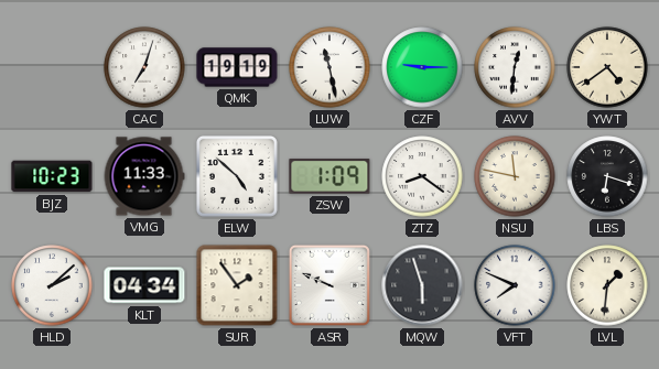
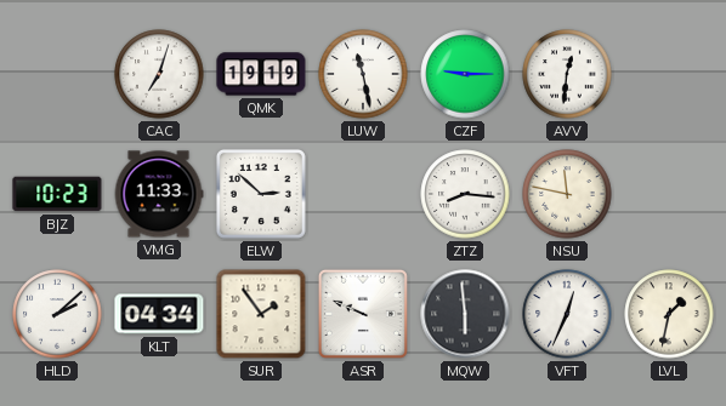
YWT: 4:39 -> none (607, 67)
ELW: 4:52 -> 2:52 (261, 194)
ZSW: 1:09 -> none (329, 176)
ZTZ: 8:21 -> 8:16 (465, 194)
LBS: 6:18 -> none (607, 176)
MQW: 5:57 -> 5:59 (465, 314)
VFT: 7:49 -> 12:34 (567, 314)
LVL: 1:31 -> 1:32 (669, 314)
